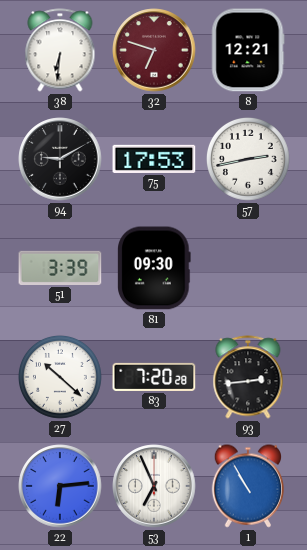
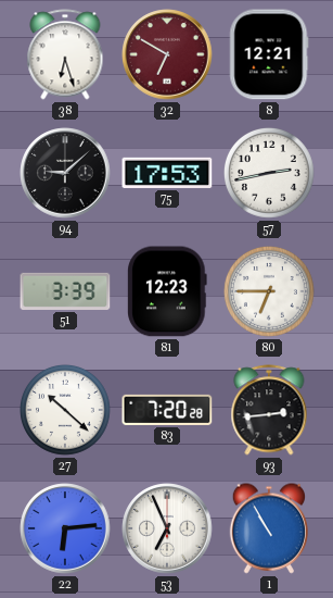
38: 6:31 -> 6:27 (65, 54)
32: 6:48 -> 6:50 (167, 54)
94: 9:10 -> 9:08 (65, 173)
81: 09:30 -> 12:23 (168, 291)
80: none -> 6:45 (269, 291)
